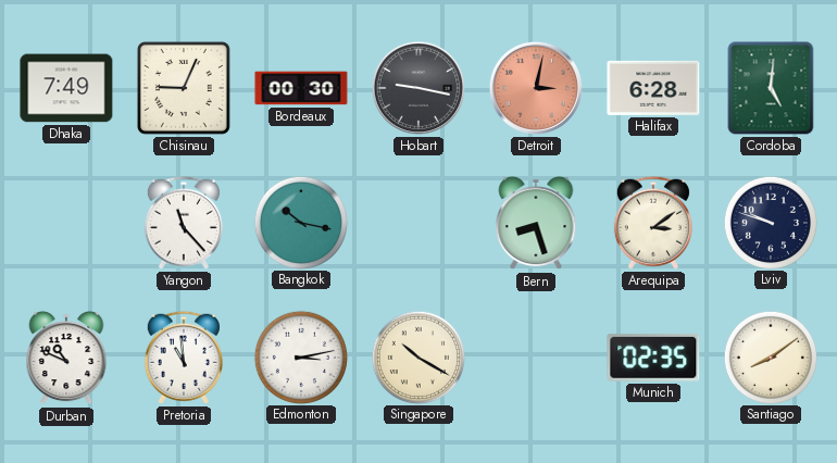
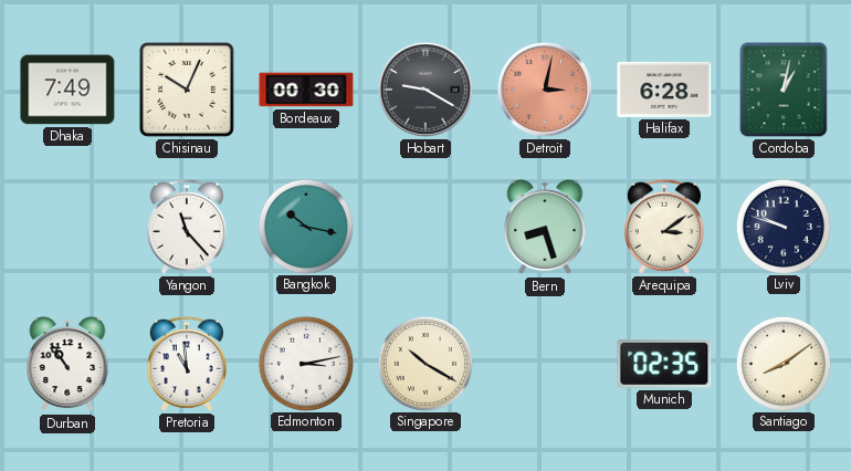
Chisinau: 9:04 -> 10:04 (187, 90)
Hobart: 9:17 -> 9:20 (426, 90)
Cordoba: 5:01 -> 1:02 (784, 90)
Durban: 10:49 -> 10:54 (67, 364)
